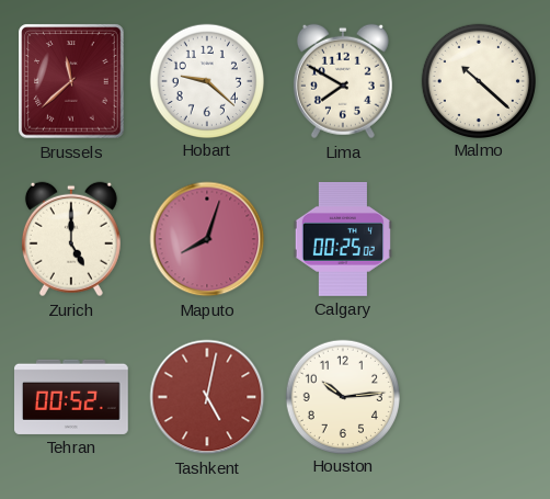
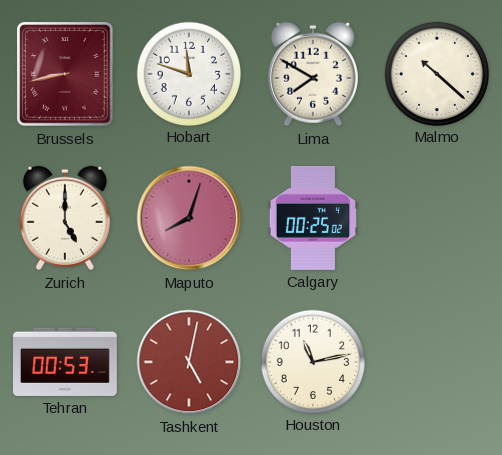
Brussels: 11:38 -> 8:43 (65, 74)
Hobart: 9:22 -> 11:48 (188, 73)
Tehran: 00:52 -> 00:53 (66, 362)
Houston: 10:14 -> 11:13 (312, 361)
